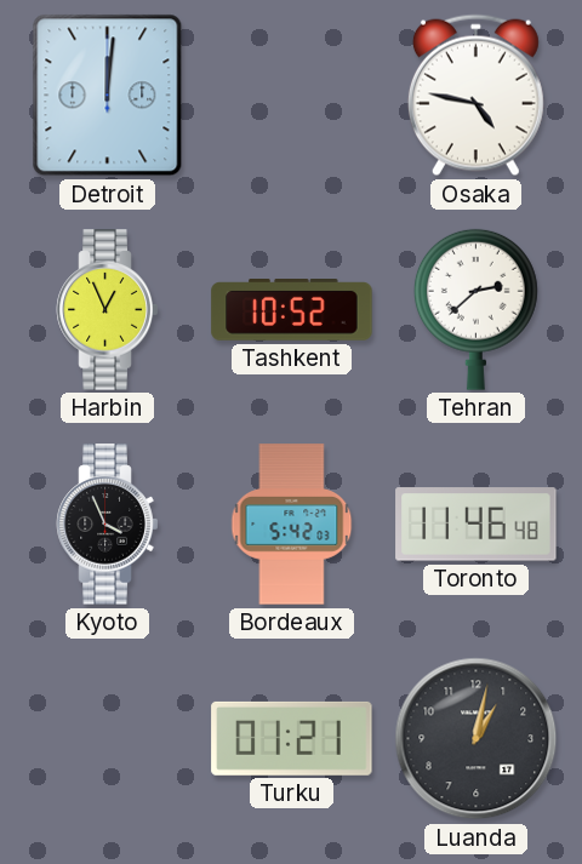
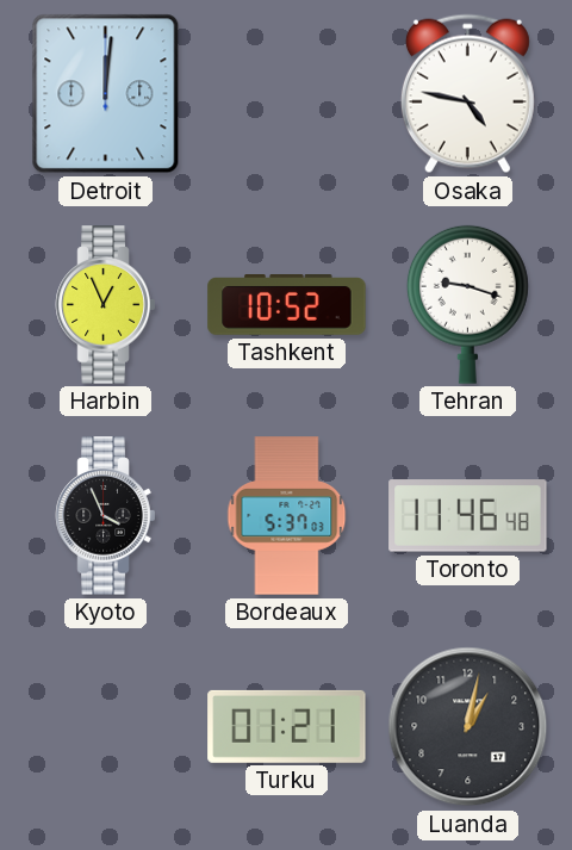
Tehran: 2:38 -> 9:18 (467, 304)
Bordeaux: 5:42 -> 5:37 (287, 516)
